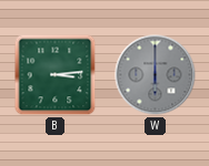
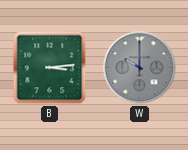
W: 6:00 -> 10:00 (140, 68)
